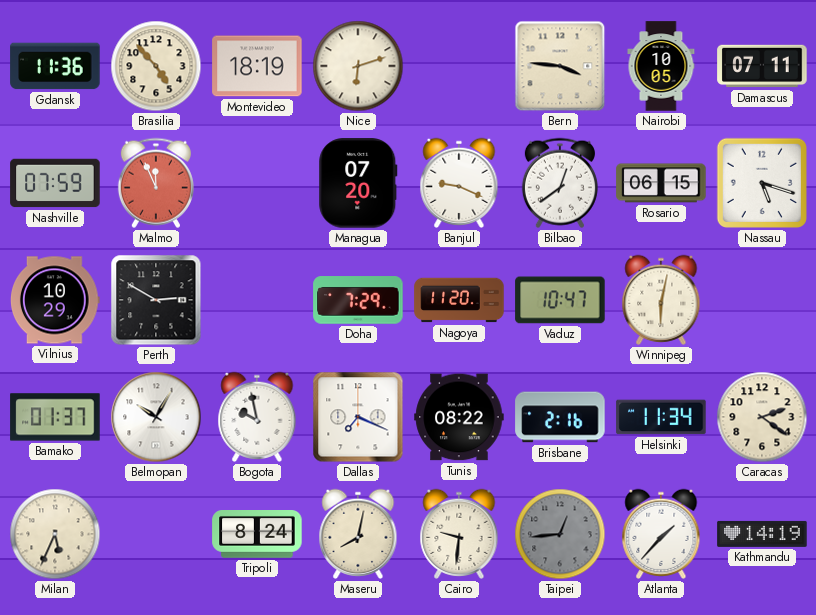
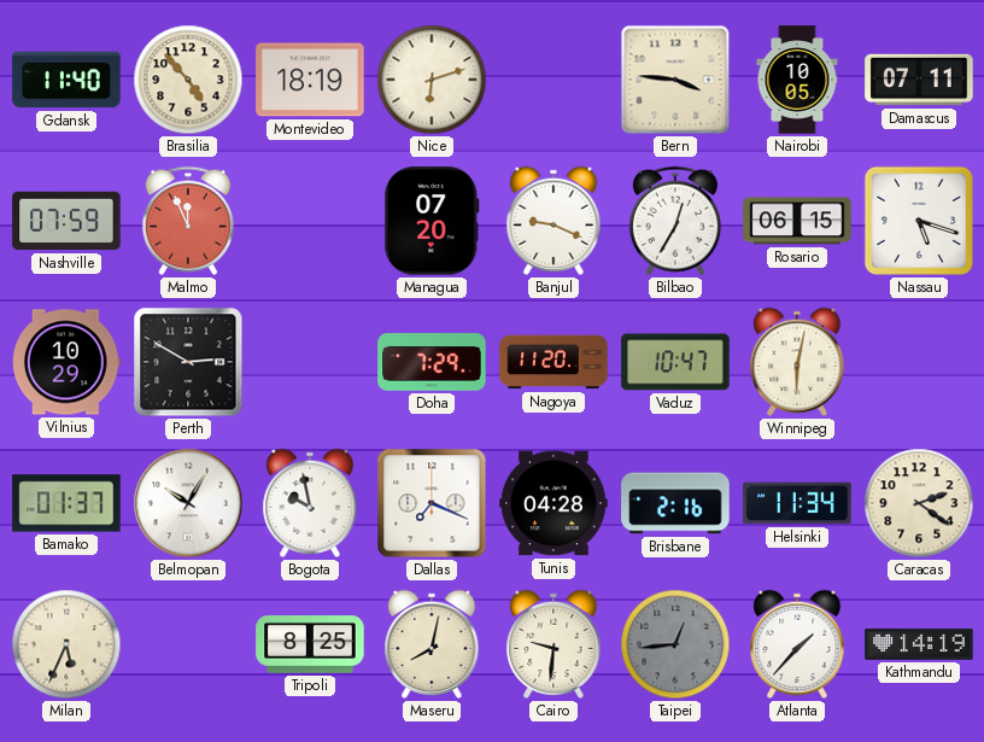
Gdansk: 11:36 -> 11:40 (66, 80)
Bilbao: 12:39 -> 12:35 (675, 221)
Tunis: 08:22 -> 04:28 (553, 503)
Tripoli: 8:24 -> 8:25 (310, 645)
